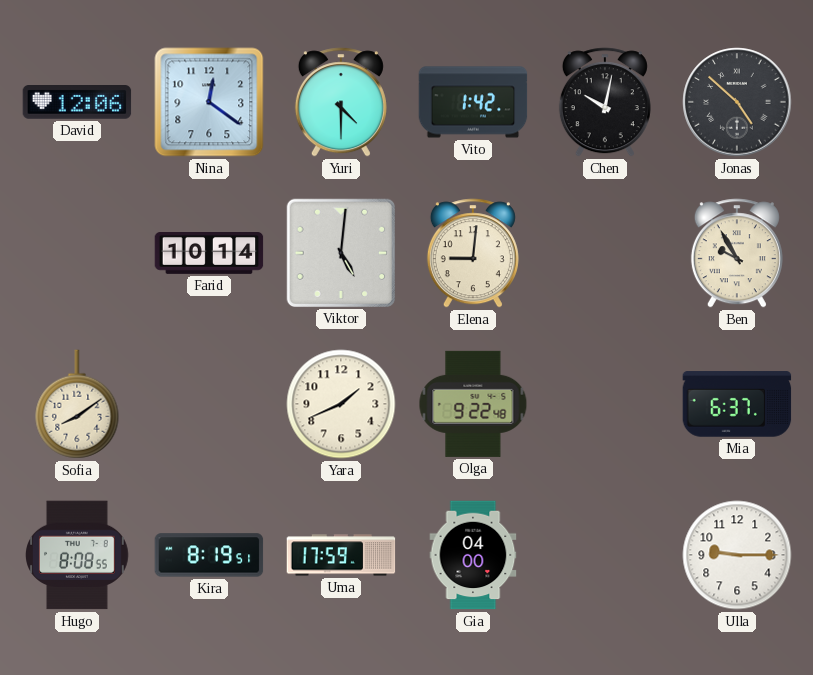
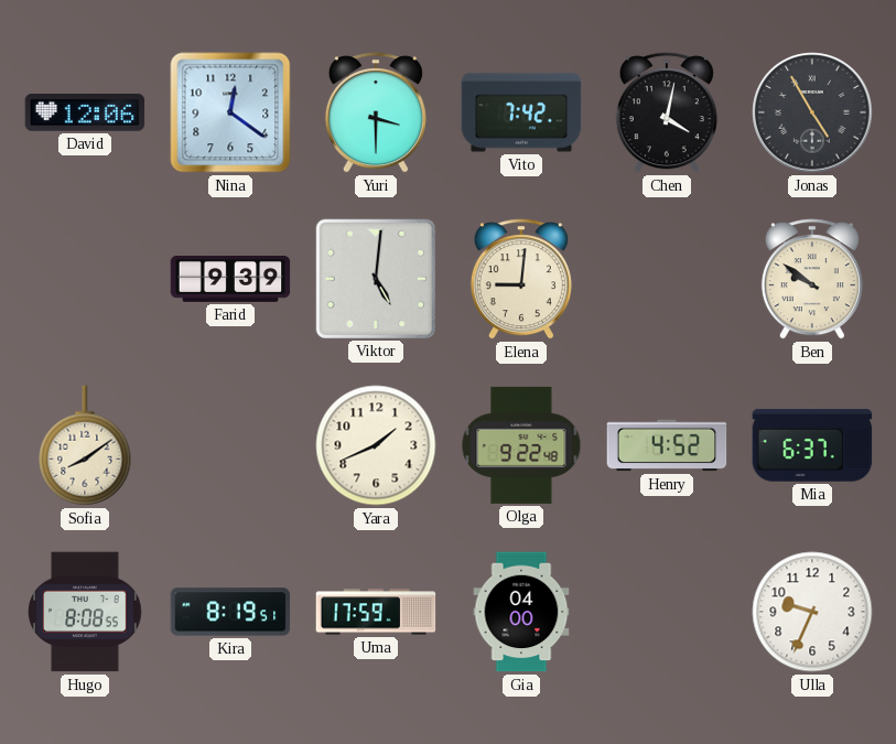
Yuri: 4:30 -> 3:30 (376, 112)
Vito: 1:42 -> 7:42 (521, 112)
Chen: 10:02 -> 4:02 (667, 112)
Jonas: 4:52 -> 4:55 (812, 112)
Farid: 10:14 -> 9:39 (230, 280)
Ben: 9:55 -> 9:51 (812, 279)
Henry: none -> 4:52 (667, 445)
Ulla: 9:15 -> 9:34 (812, 612)
